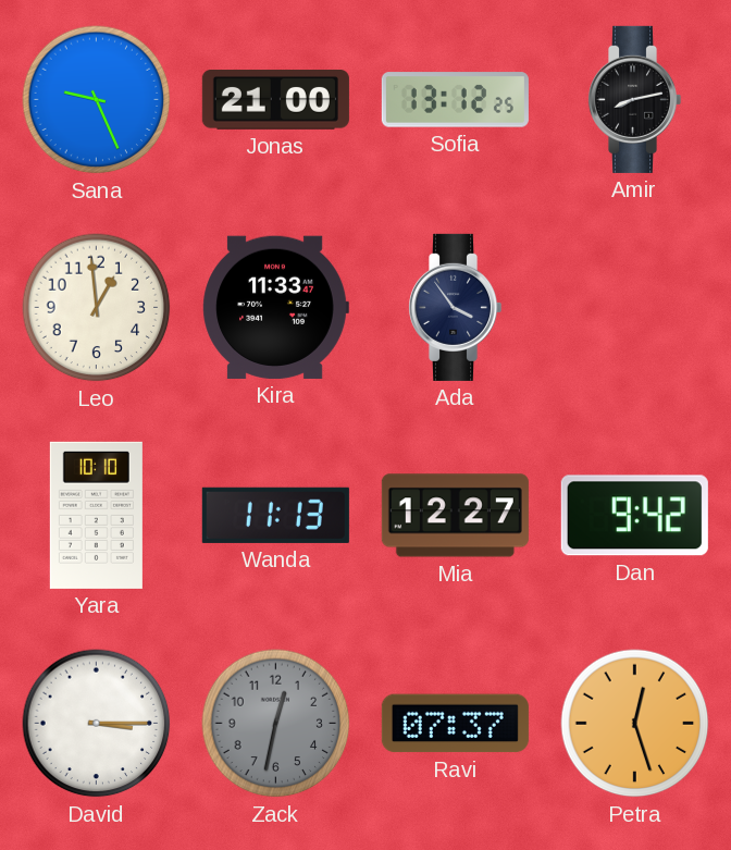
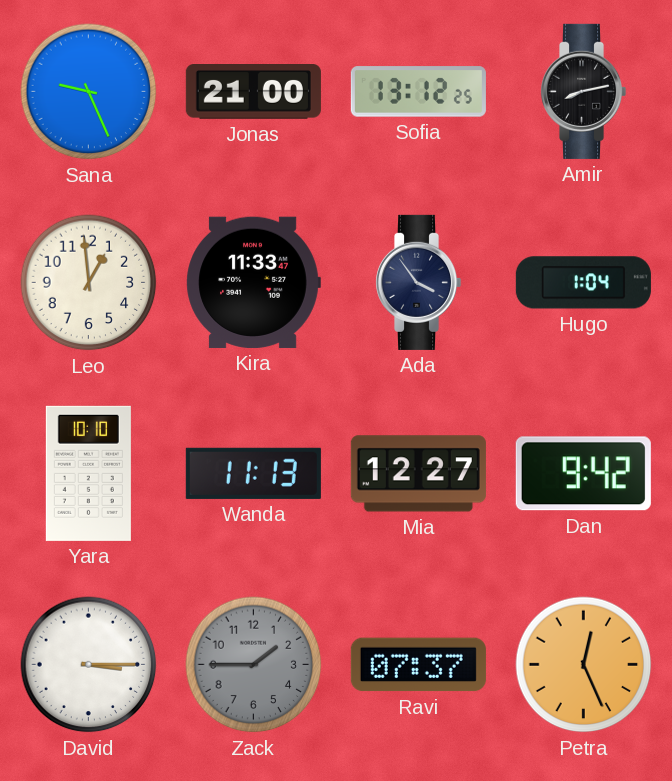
Hugo: none -> 1:04 (583, 283)
Zack: 12:32 -> 1:45 (254, 665)
Petra: 12:27 -> 12:26 (584, 665)
